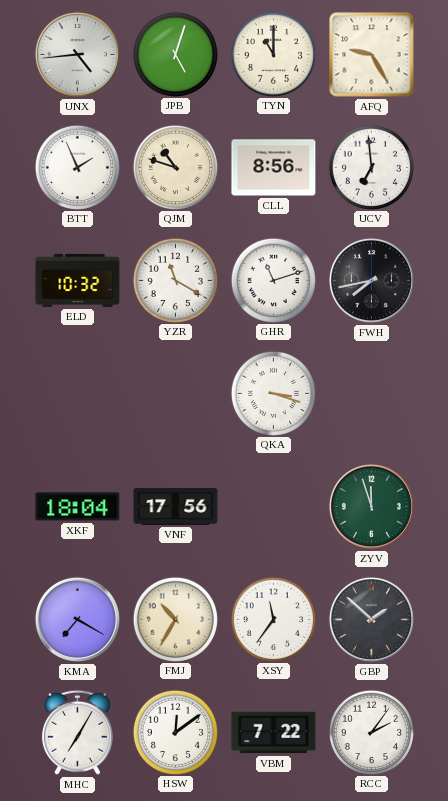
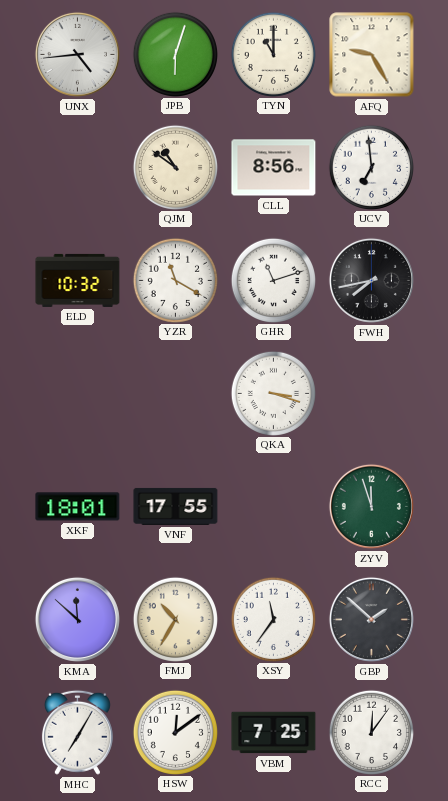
JPB: 5:03 -> 6:03 (175, 54)
BTT: 1:56 -> none (77, 167)
QJM: 10:48 -> 10:51 (175, 167)
XKF: 18:04 -> 18:01 (78, 507)
VNF: 17:56 -> 17:55 (176, 506)
KMA: 7:20 -> 11:52 (77, 619)
VBM: 7:22 -> 7:25 (274, 733)
RCC: 2:06 -> 12:06 (371, 732)
